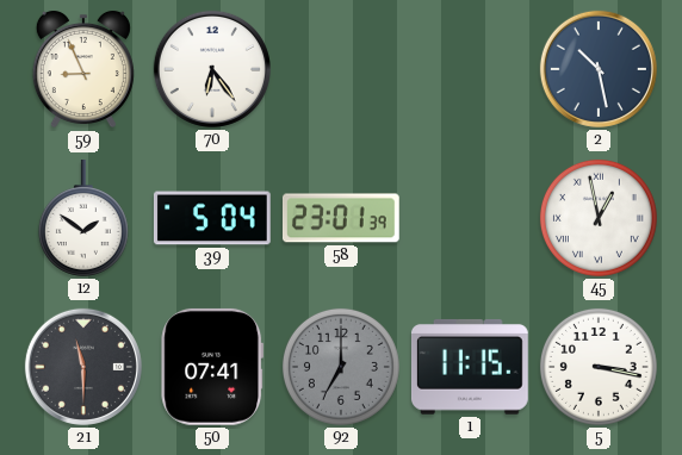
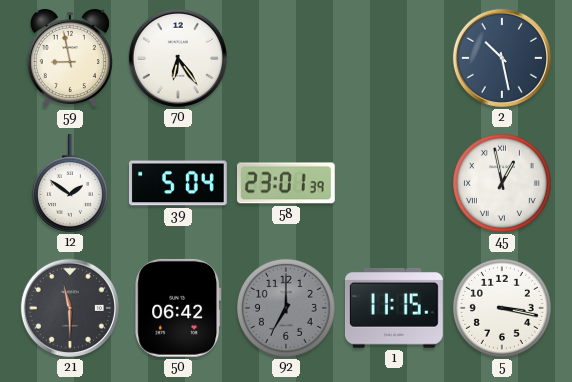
59: 8:56 -> 8:58 (70, 58)
50: 07:41 -> 06:42 (178, 308)
